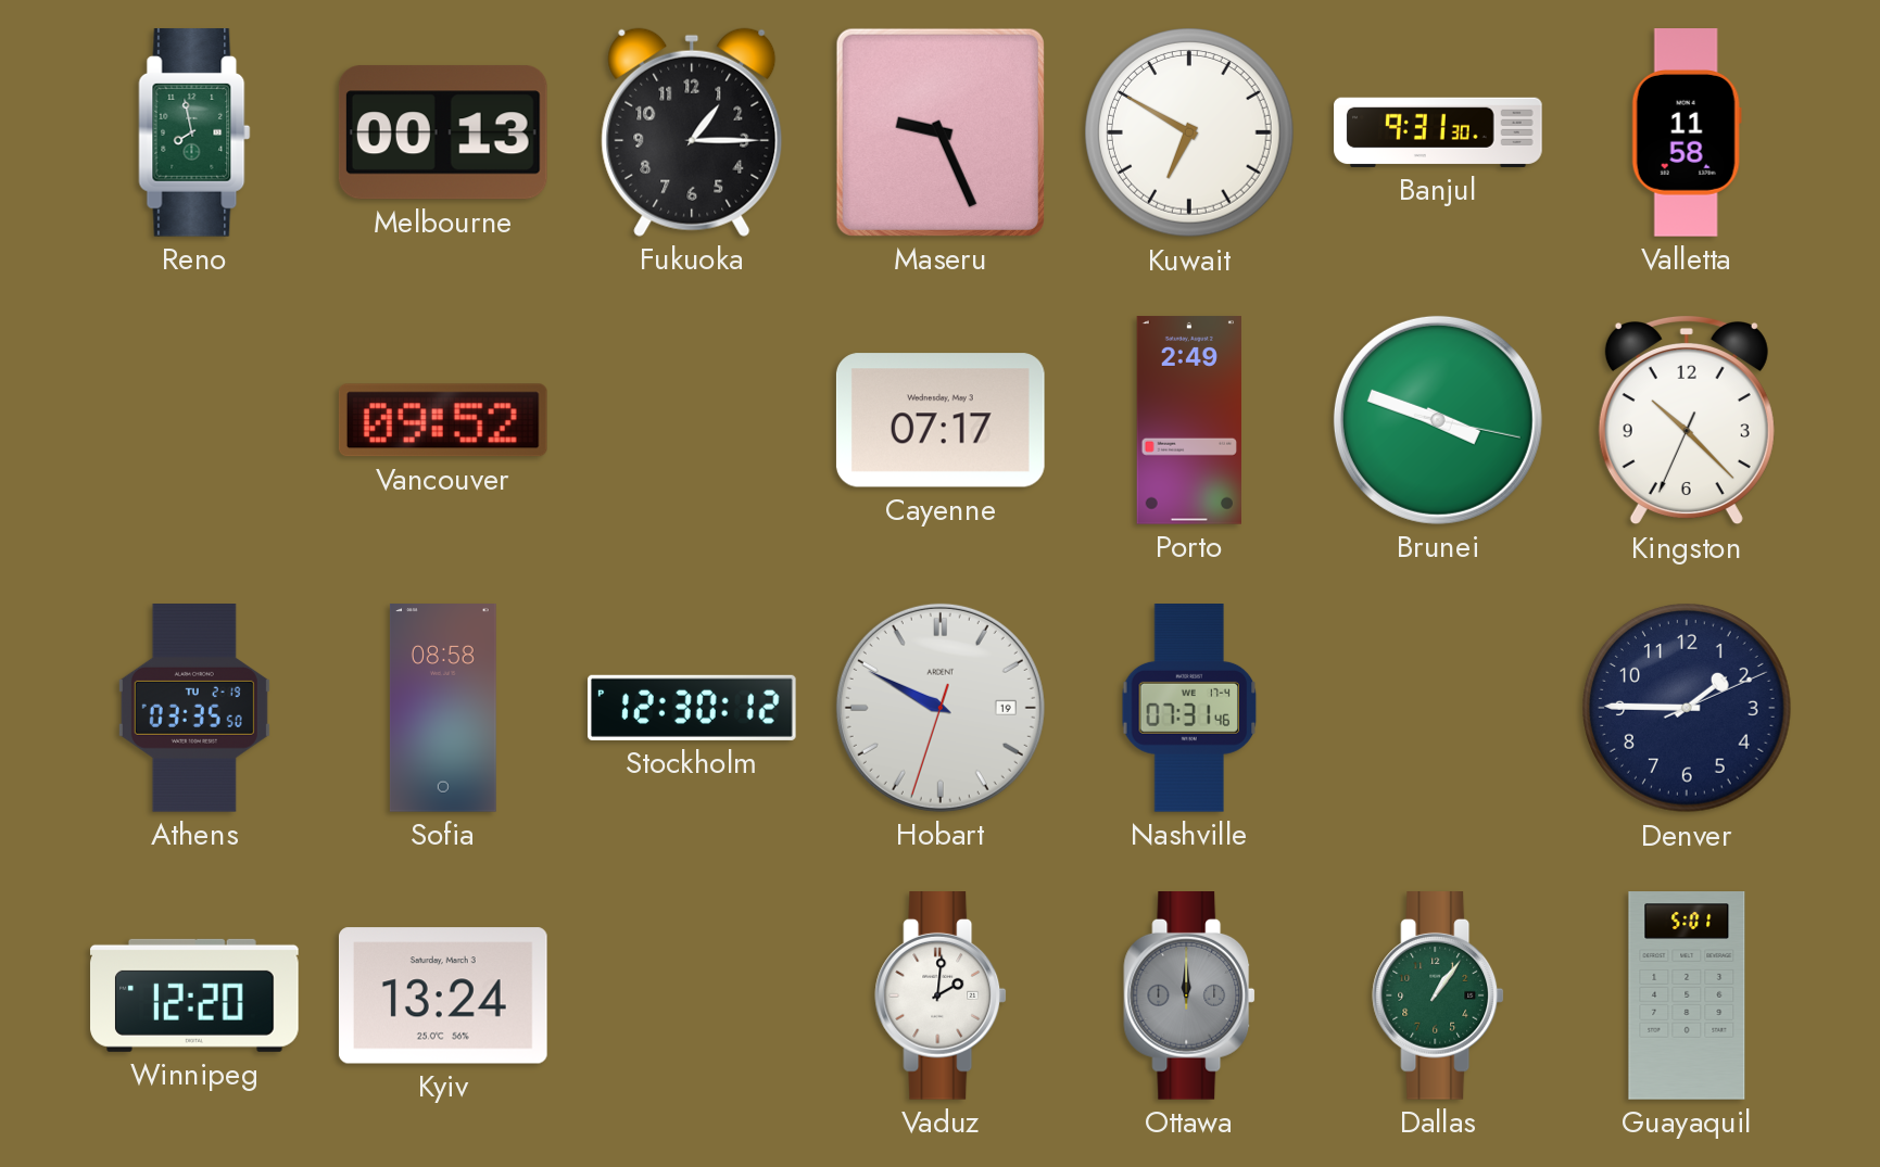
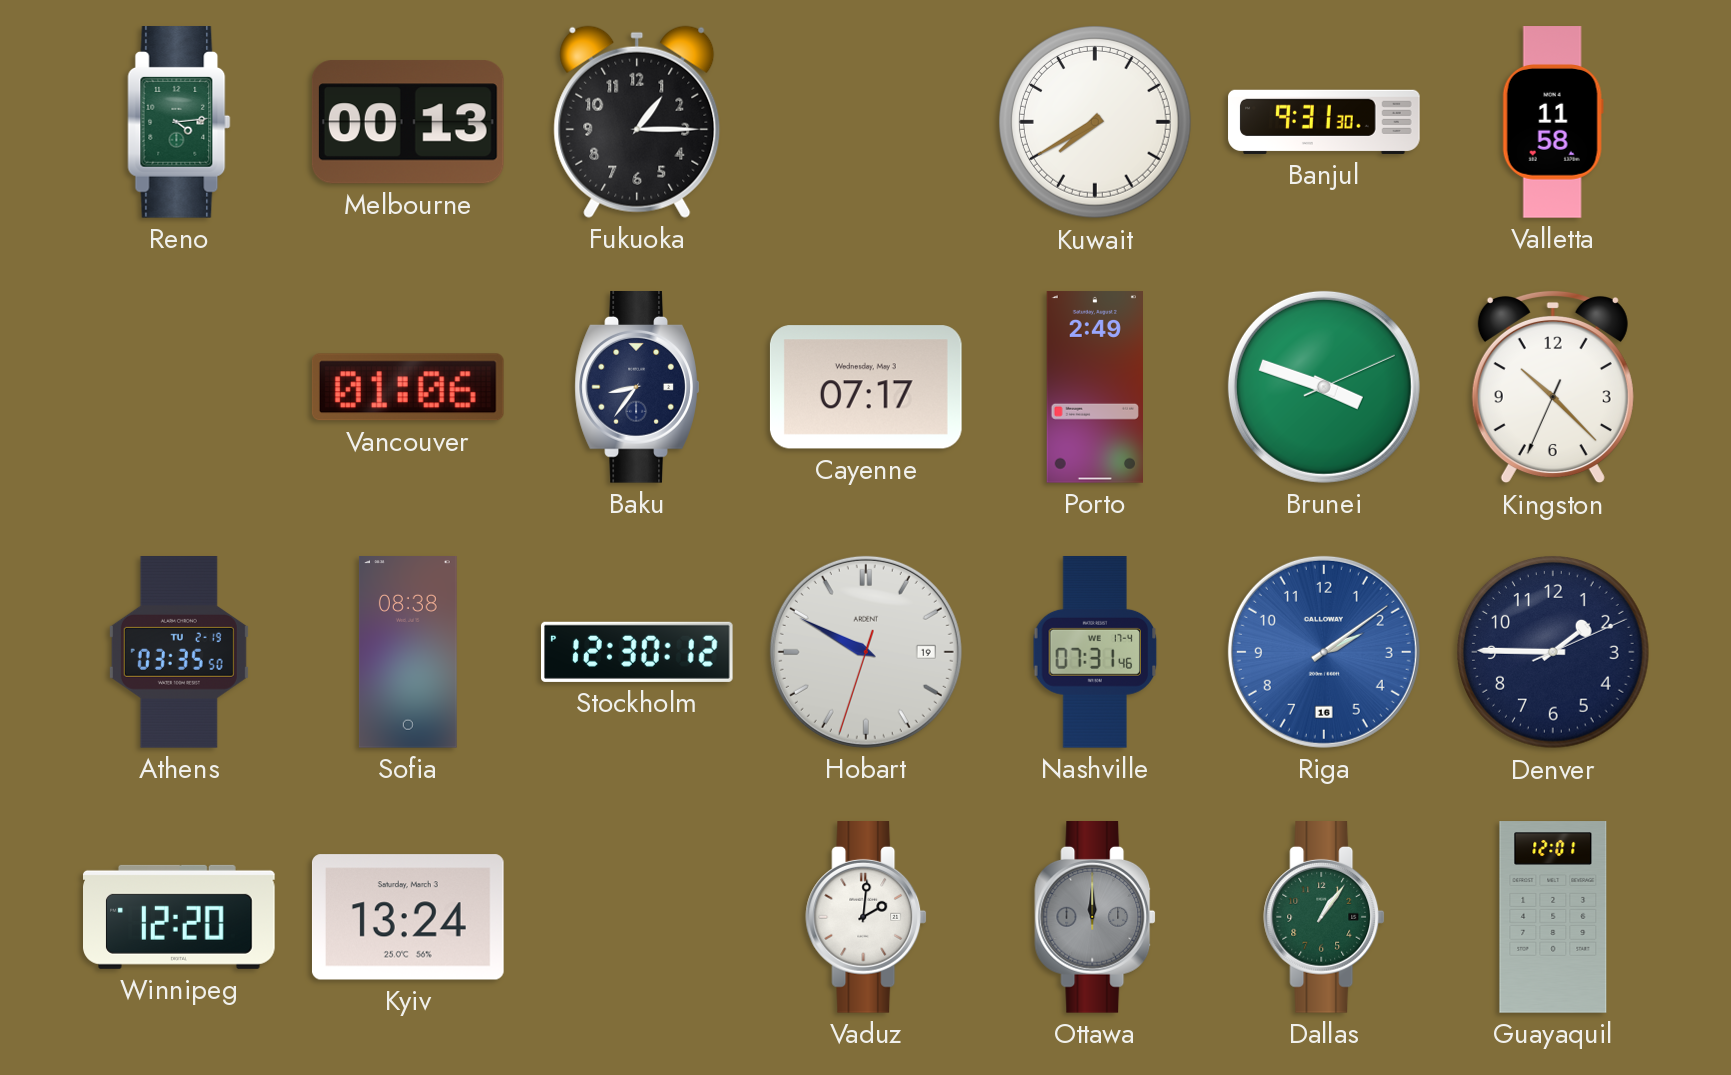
Reno: 7:58 -> 4:14 (179, 123)
Maseru: 9:26 -> none (941, 132)
Kuwait: 6:50 -> 7:40 (1096, 123)
Vancouver: 09:52 -> 01:06 (408, 387)
Baku: none -> 8:36 (637, 388)
Brunei: 3:48:17 -> 3:48:11 (1324, 387)
Sofia: 08:58 -> 08:38 (408, 652)
Riga: none -> 2:09 (1324, 652)
Guayaquil: 5:01 -> 12:01 (1553, 917)
